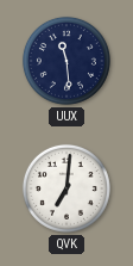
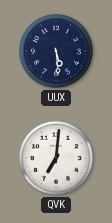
UUX: 11:29 -> 5:29 (56, 51)
